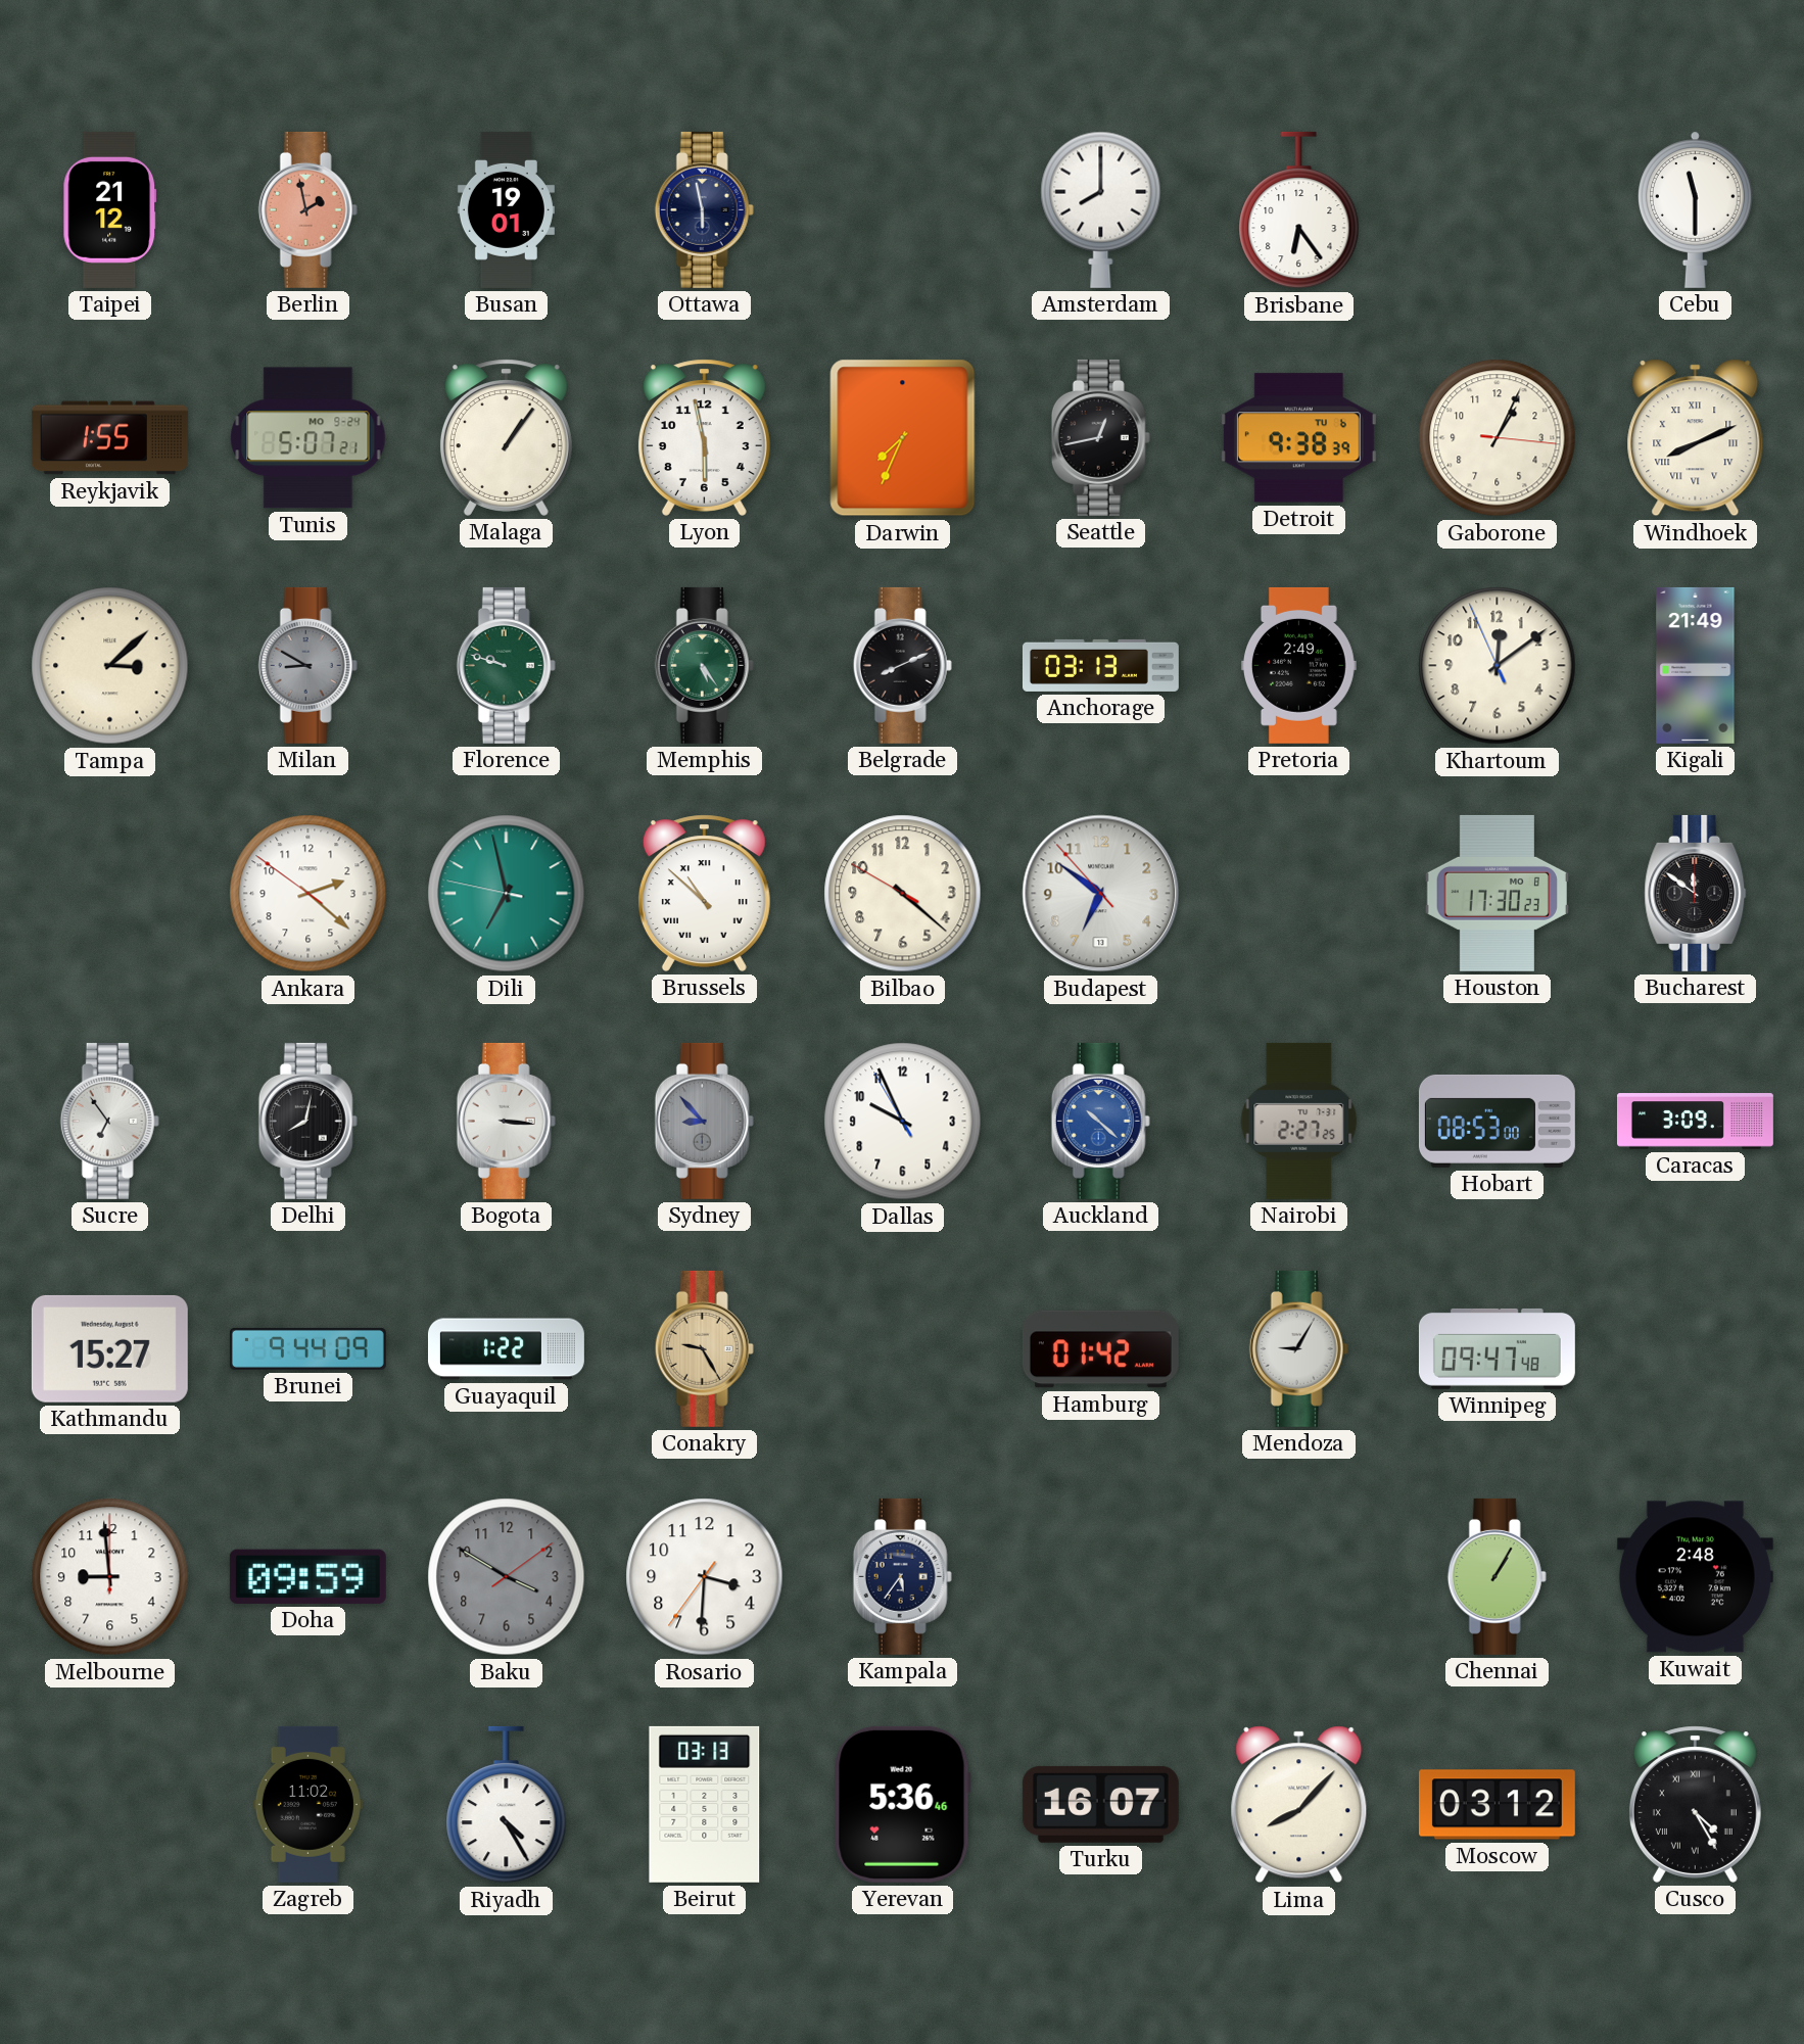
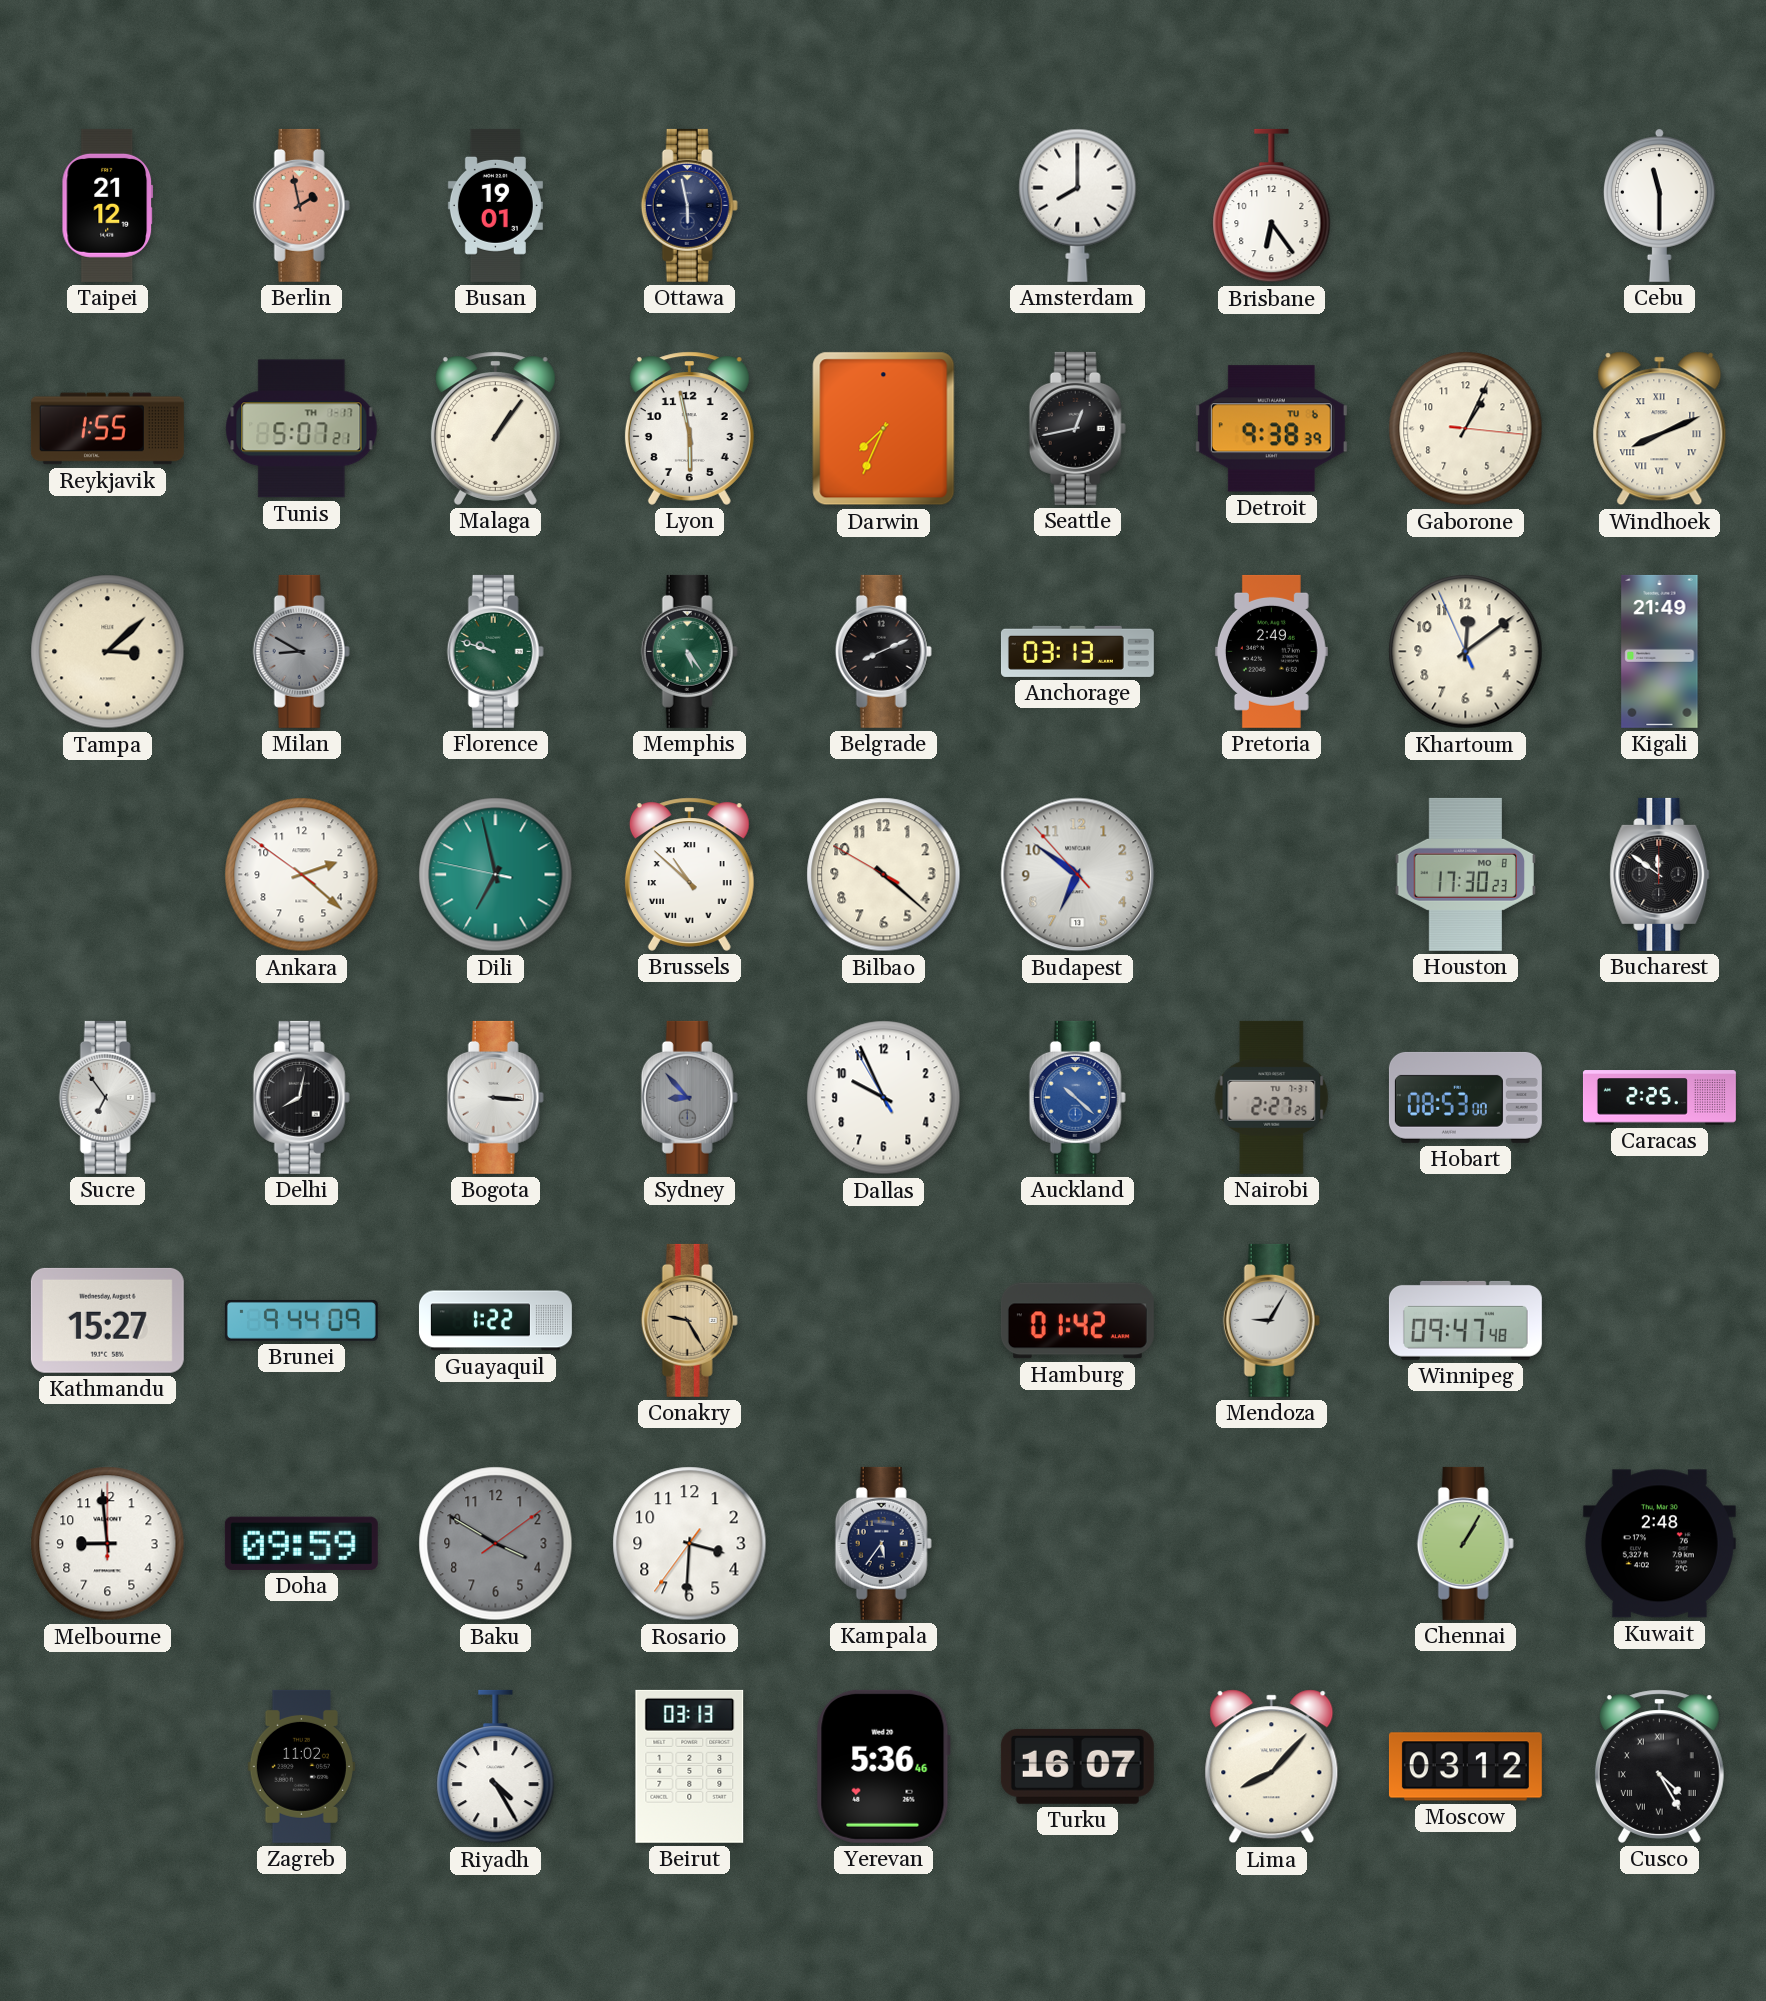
Tunis date: MO 9-24 -> TH 1-17 (302, 429)
Caracas: 3:09 -> 2:25 (1659, 1098)
